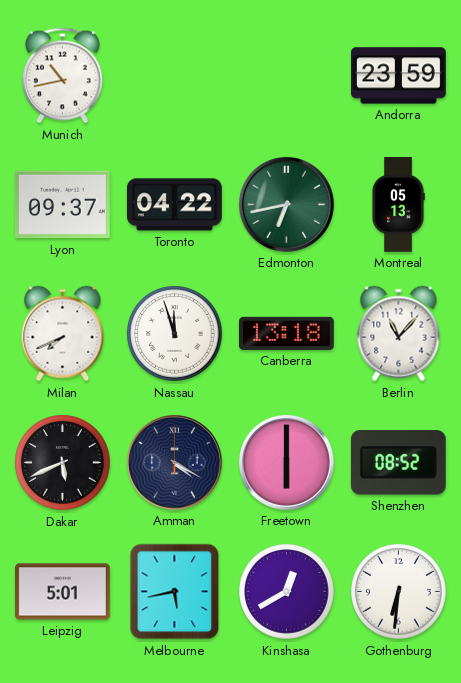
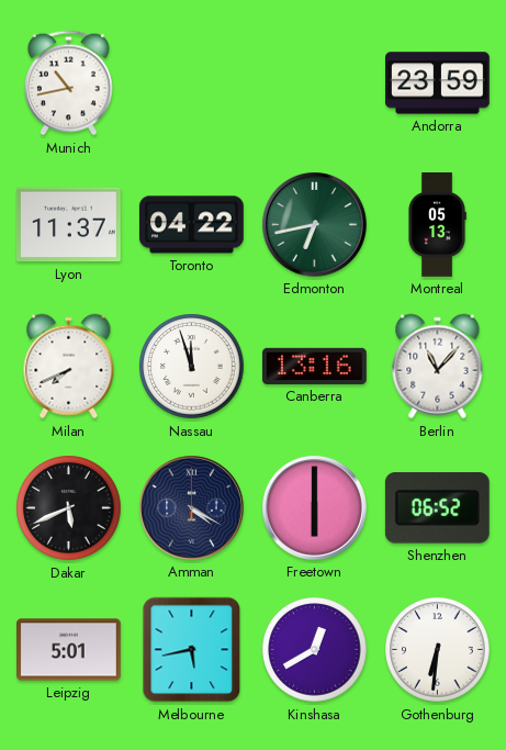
Lyon: 09:37 -> 11:37 (68, 225)
Canberra: 13:18 -> 13:16 (315, 366)
Shenzhen: 08:52 -> 06:52 (437, 508)
